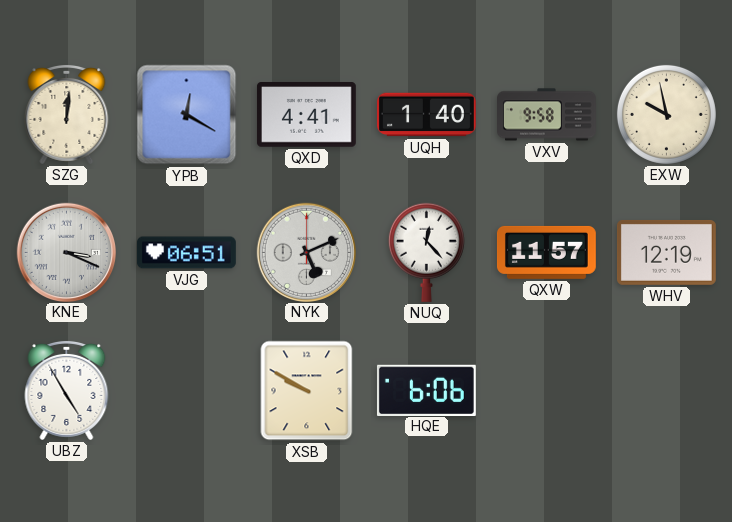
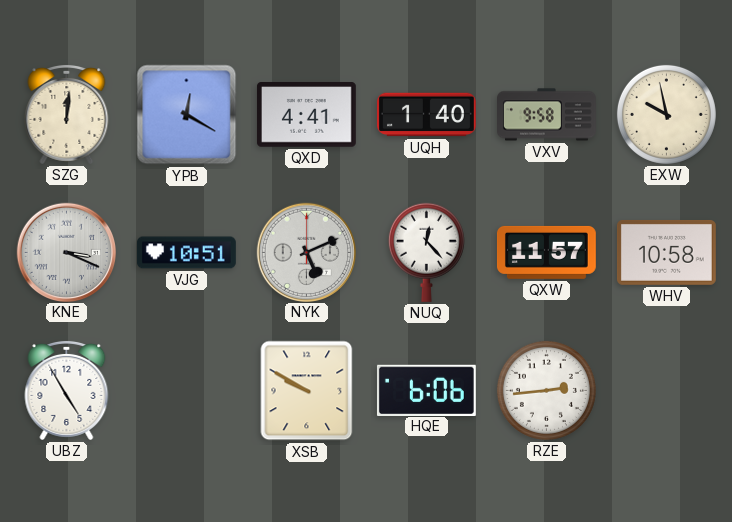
VJG: 06:51 -> 10:51 (187, 253)
WHV: 12:19 -> 10:58 (666, 252)
RZE: none -> 2:44 (546, 390)
